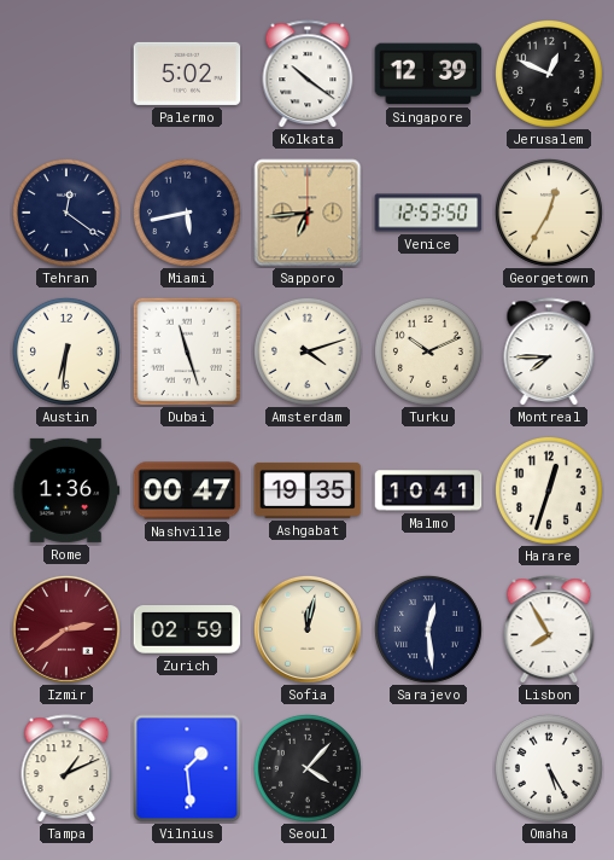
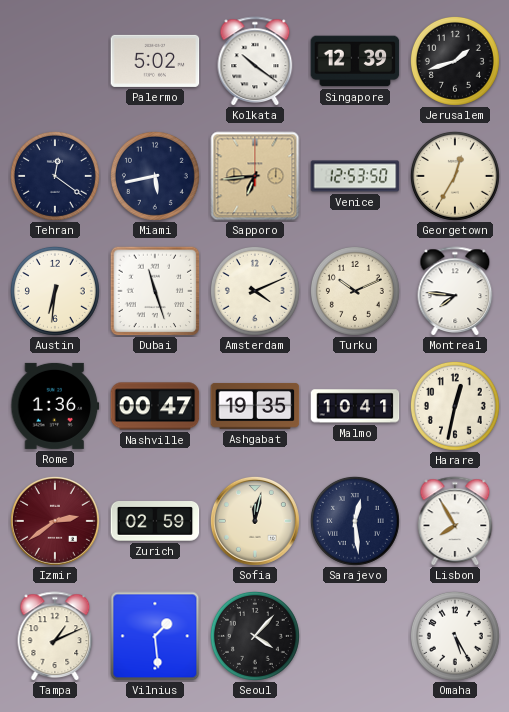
Jerusalem: 12:49 -> 1:42 (455, 61)
Amsterdam: 4:12 -> 4:11 (255, 291)
Montreal: 7:45 -> 7:46 (455, 291)
Harare: 12:33 -> 12:32 (455, 406)
